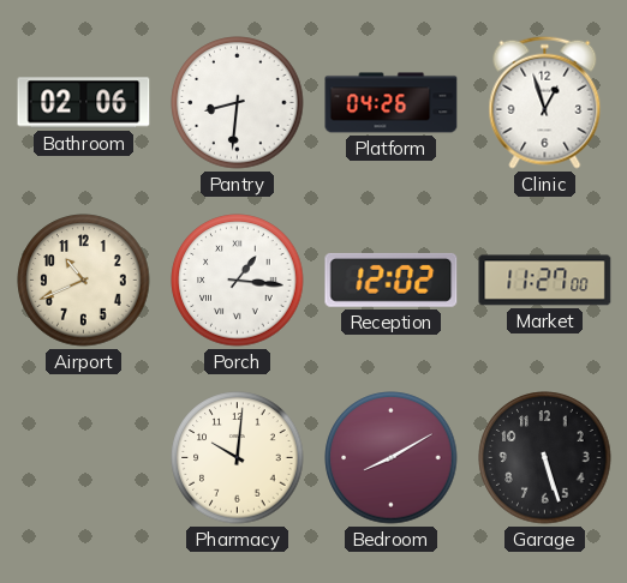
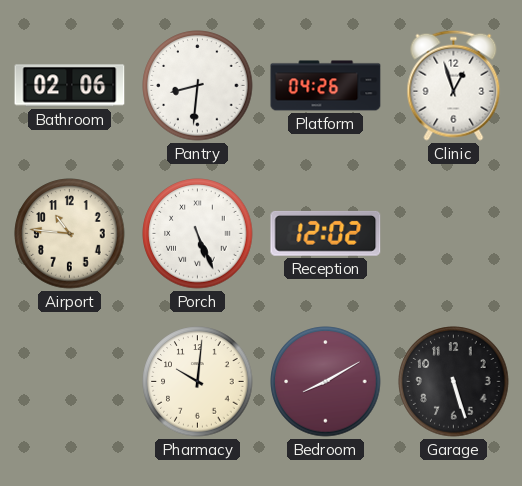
Airport: 10:41 -> 10:46 (70, 234)
Porch: 1:16 -> 5:26 (198, 234)
Market: 11:27 -> none (545, 281)
